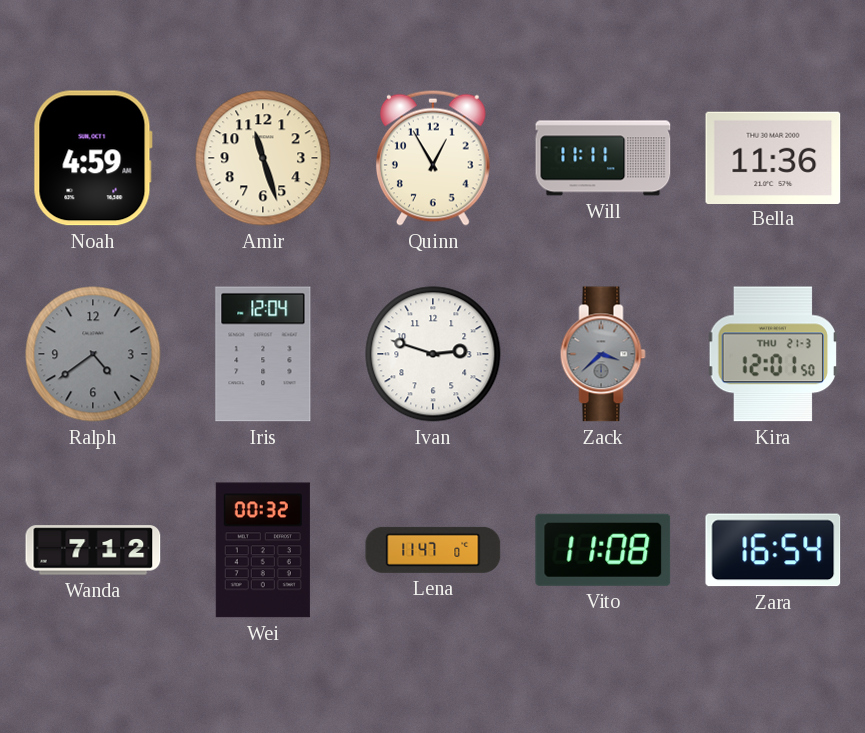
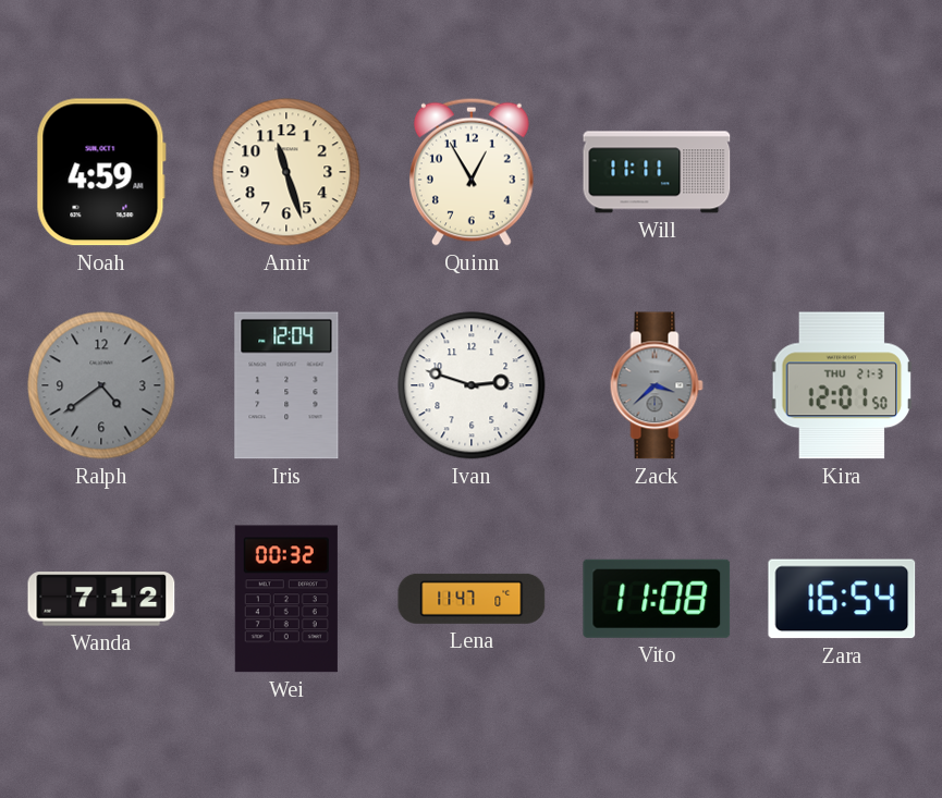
Bella: 11:36 -> none (773, 157)
